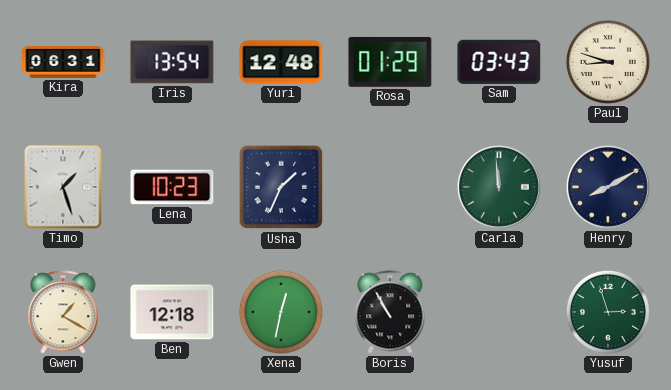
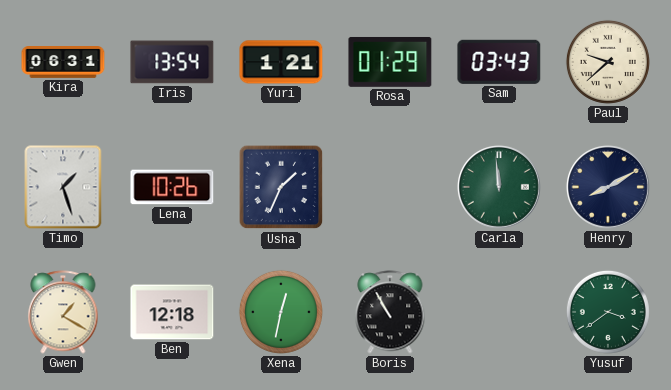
Yuri: 12:48 -> 1:21 (281, 62)
Paul: 8:48 -> 9:38 (608, 62)
Lena: 10:23 -> 10:26 (172, 187)
Yusuf: 2:57 -> 3:39 (608, 312)
